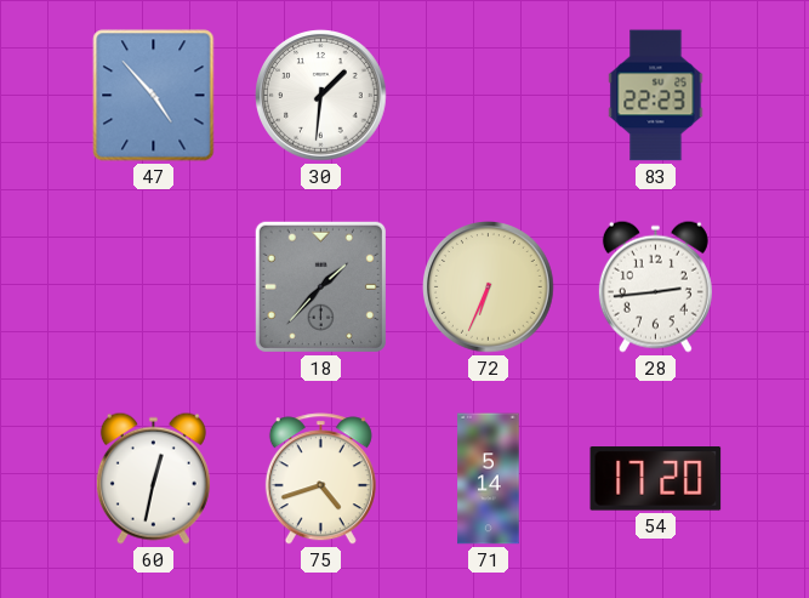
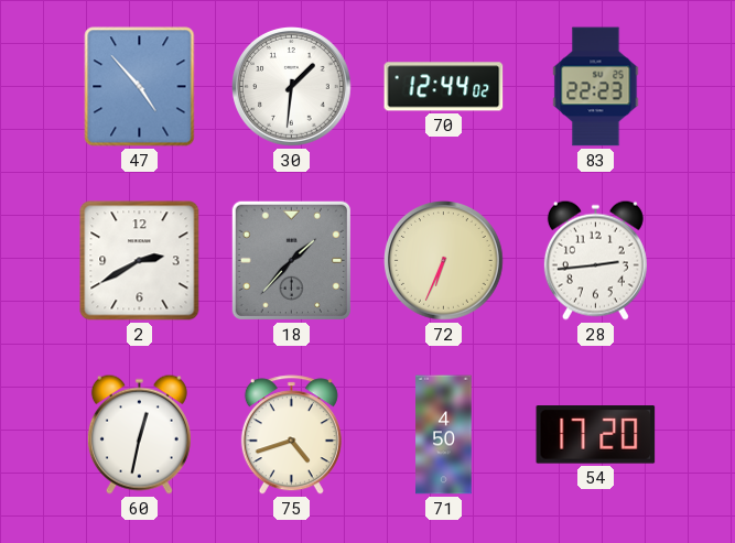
70: none -> 12:44 (444, 87)
2: none -> 2:40 (140, 261)
71: 5:14 -> 4:50 (444, 435)
